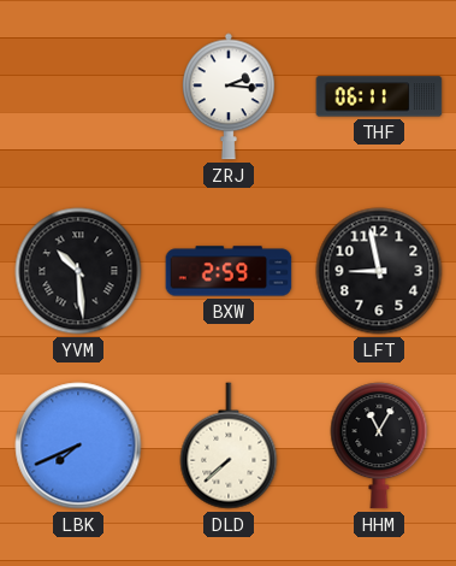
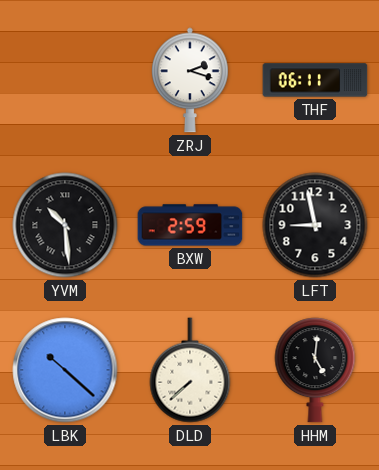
ZRJ: 2:16 -> 2:18 (191, 80)
LBK: 7:41 -> 10:22 (65, 370)
HHM: 11:05 -> 5:01 (315, 370)
